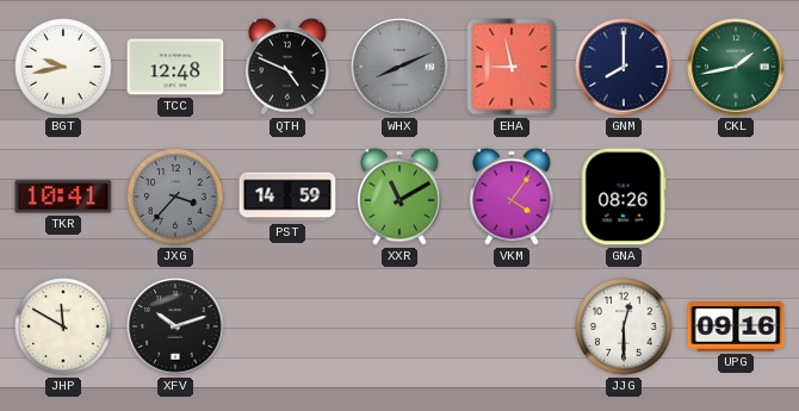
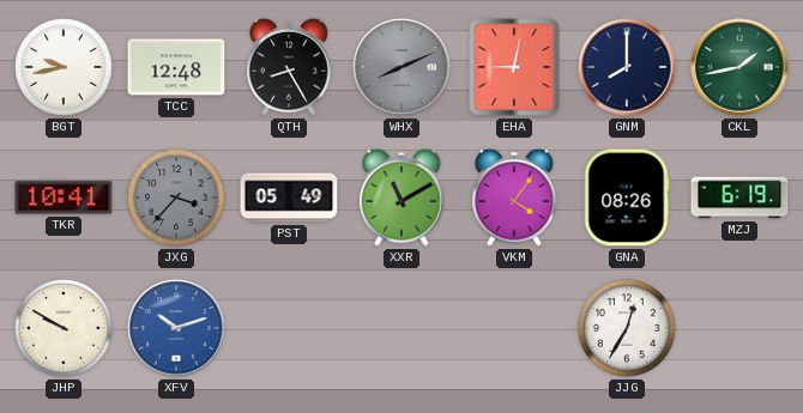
QTH: 4:49 -> 8:25 (290, 67)
EHA: 8:58 -> 9:02 (514, 67)
PST: 14:59 -> 05:49 (289, 198)
MZJ: none -> 6:19 (739, 198)
JHP: 11:50 -> 9:50 (64, 328)
XFV dial: black -> blue (176, 328)
JJG: 12:30 -> 12:35 (627, 328)
UPG: 09:16 -> none (736, 326)
